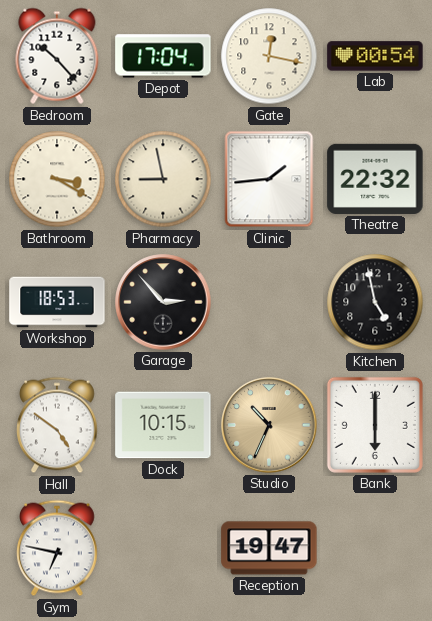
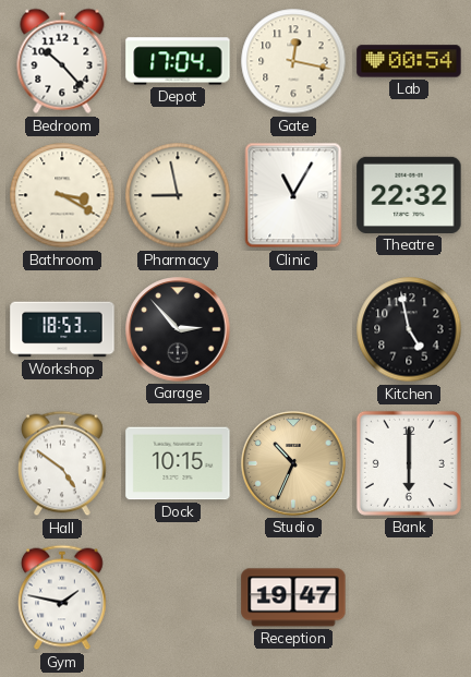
Clinic: 1:44 -> 11:05 (293, 195)
Gym: 6:47 -> 1:47 (63, 597)
